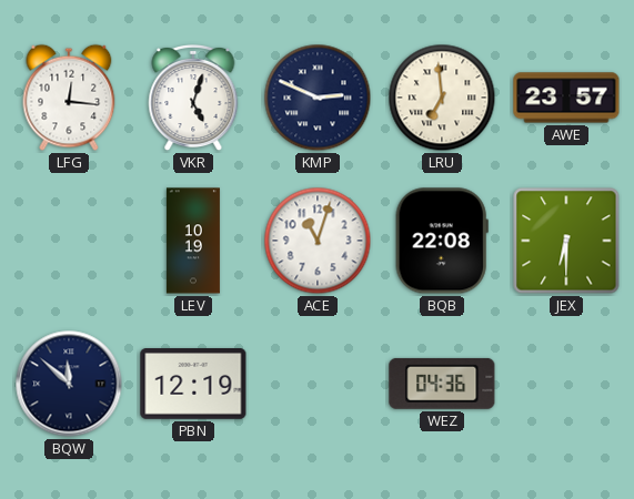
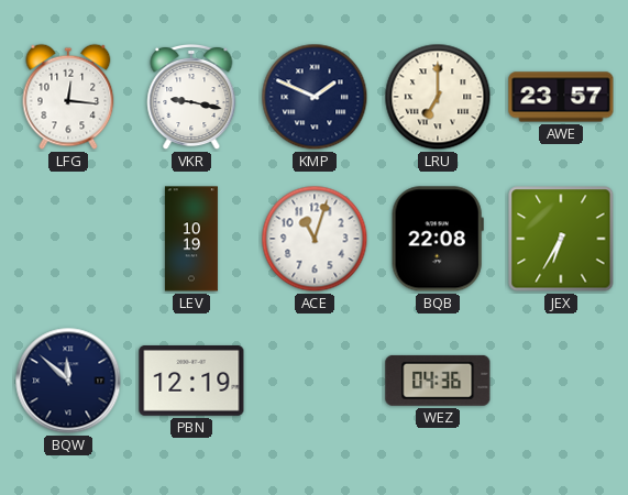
VKR: 5:03 -> 9:17 (191, 97)
KMP: 2:49 -> 1:49 (315, 97)
LRU: 6:59 -> 7:00 (438, 97)
JEX: 6:30 -> 6:35 (561, 239)
